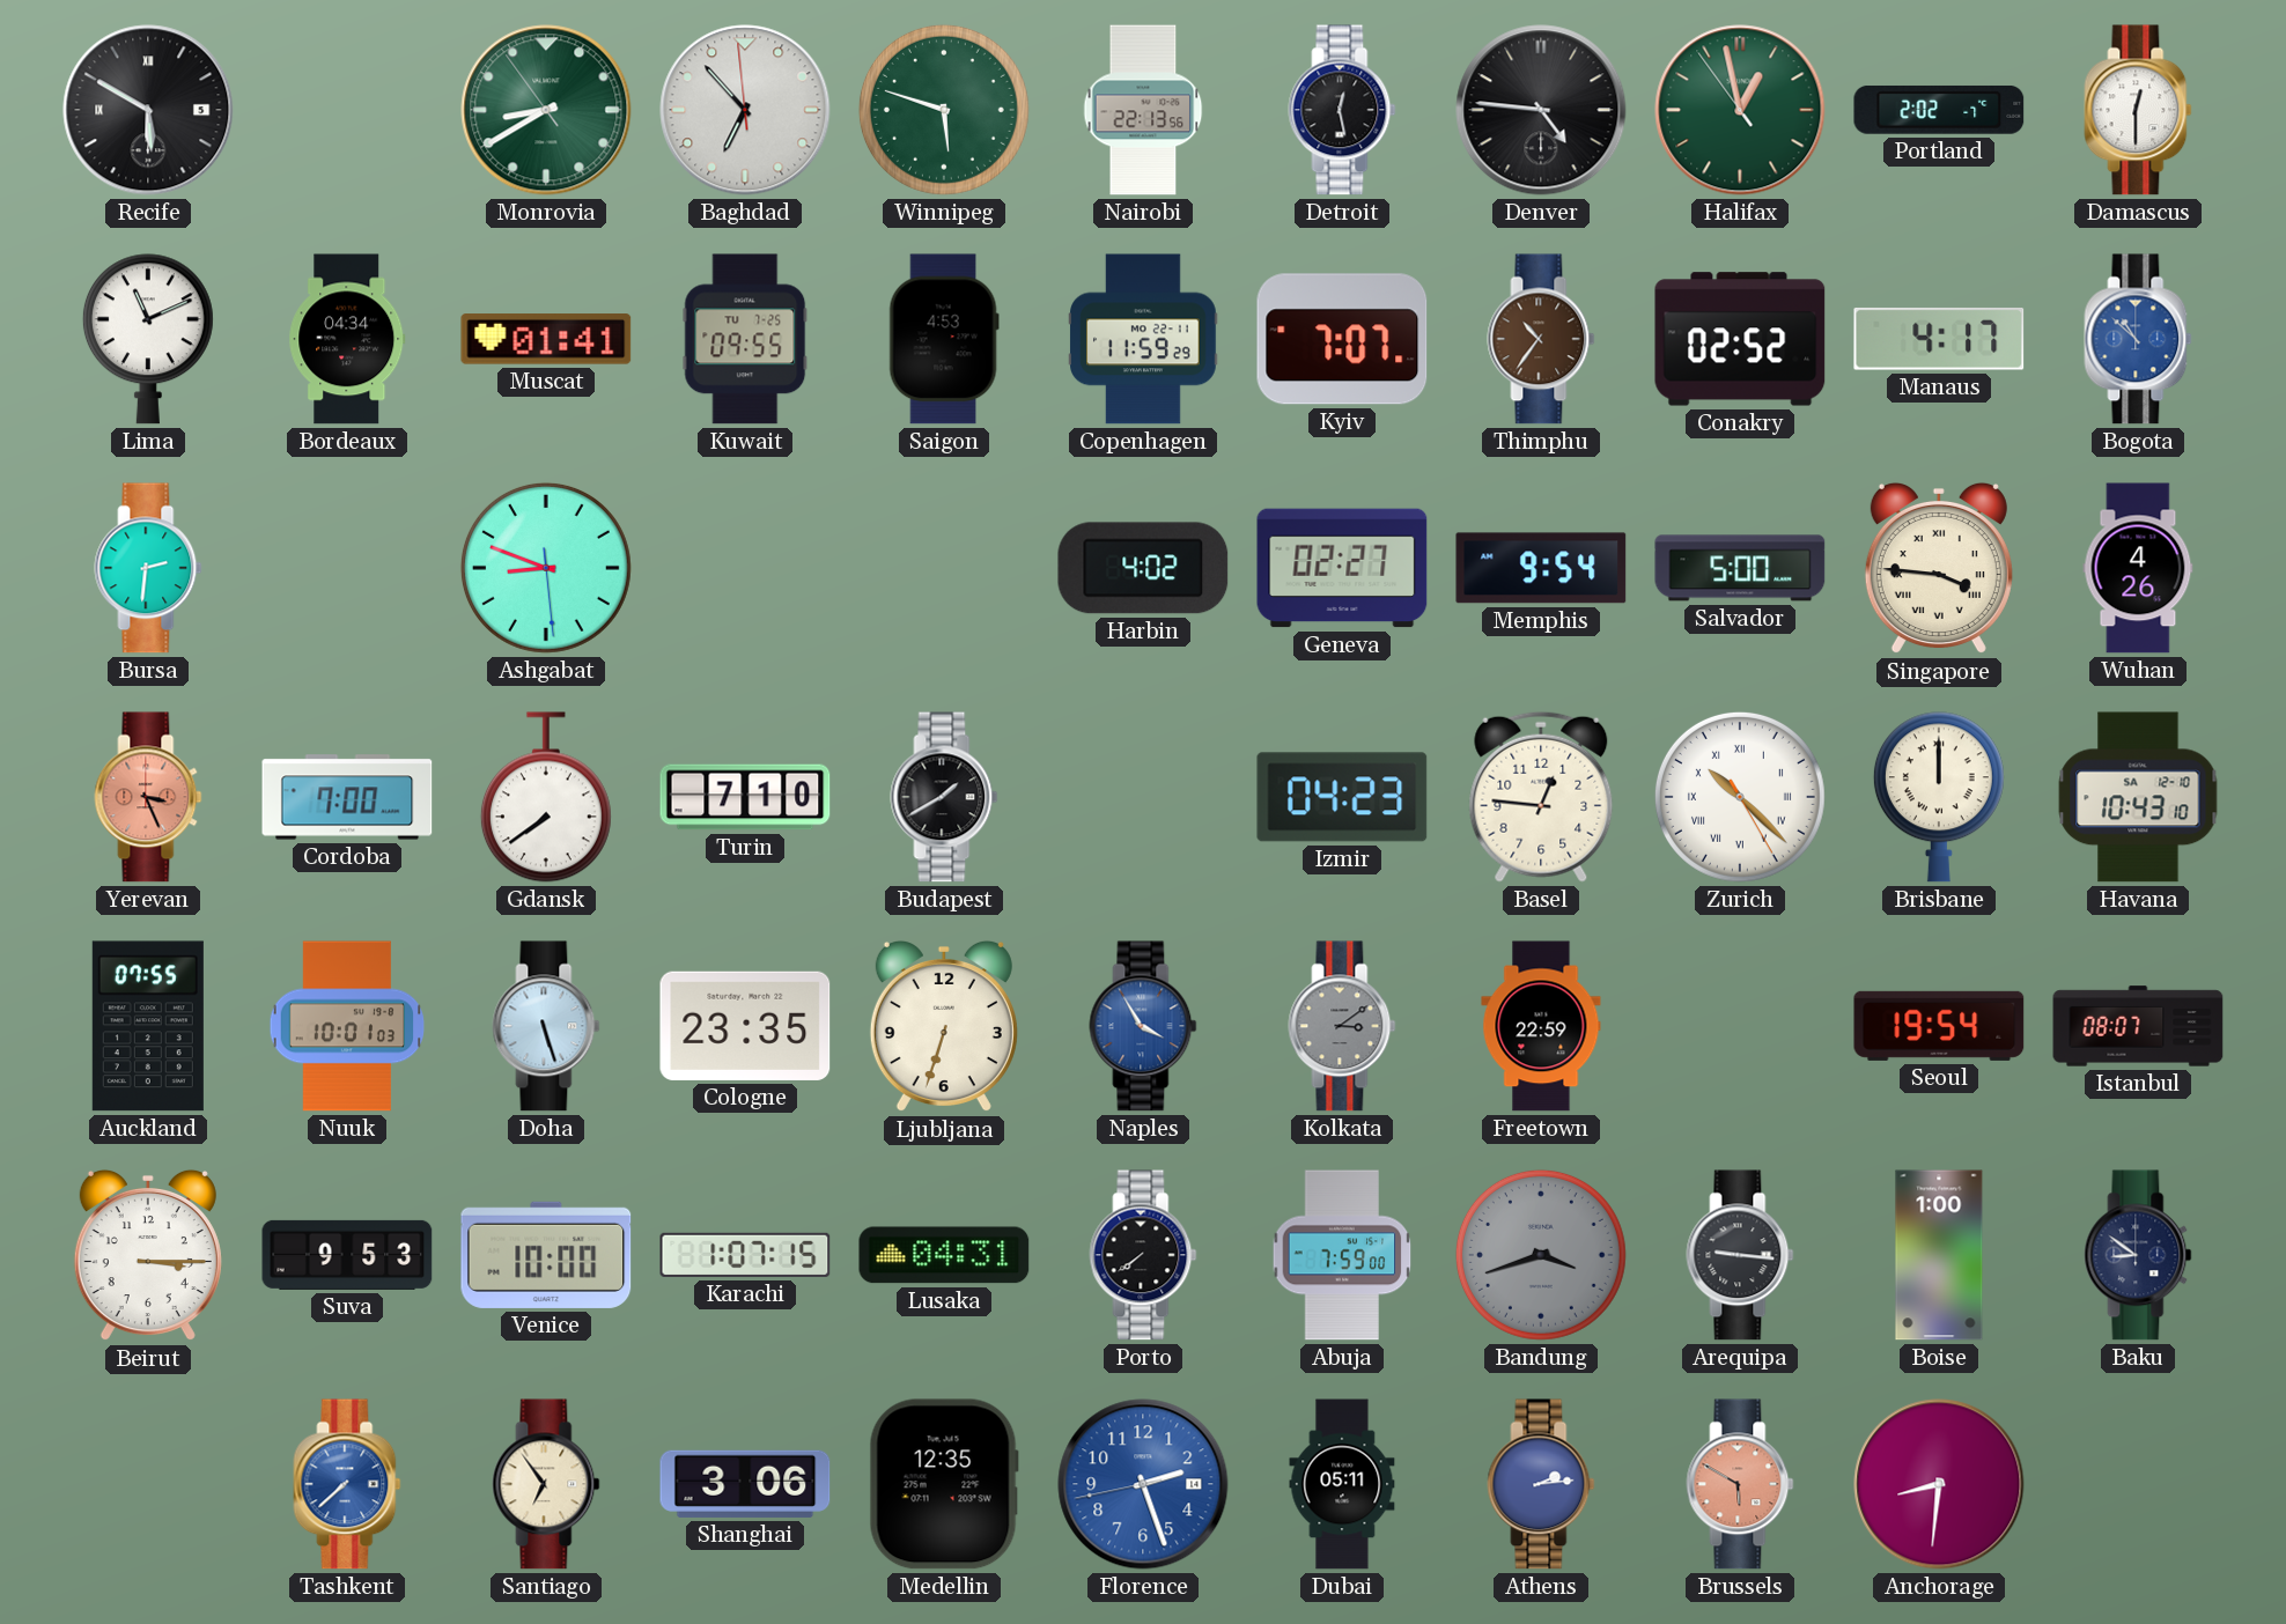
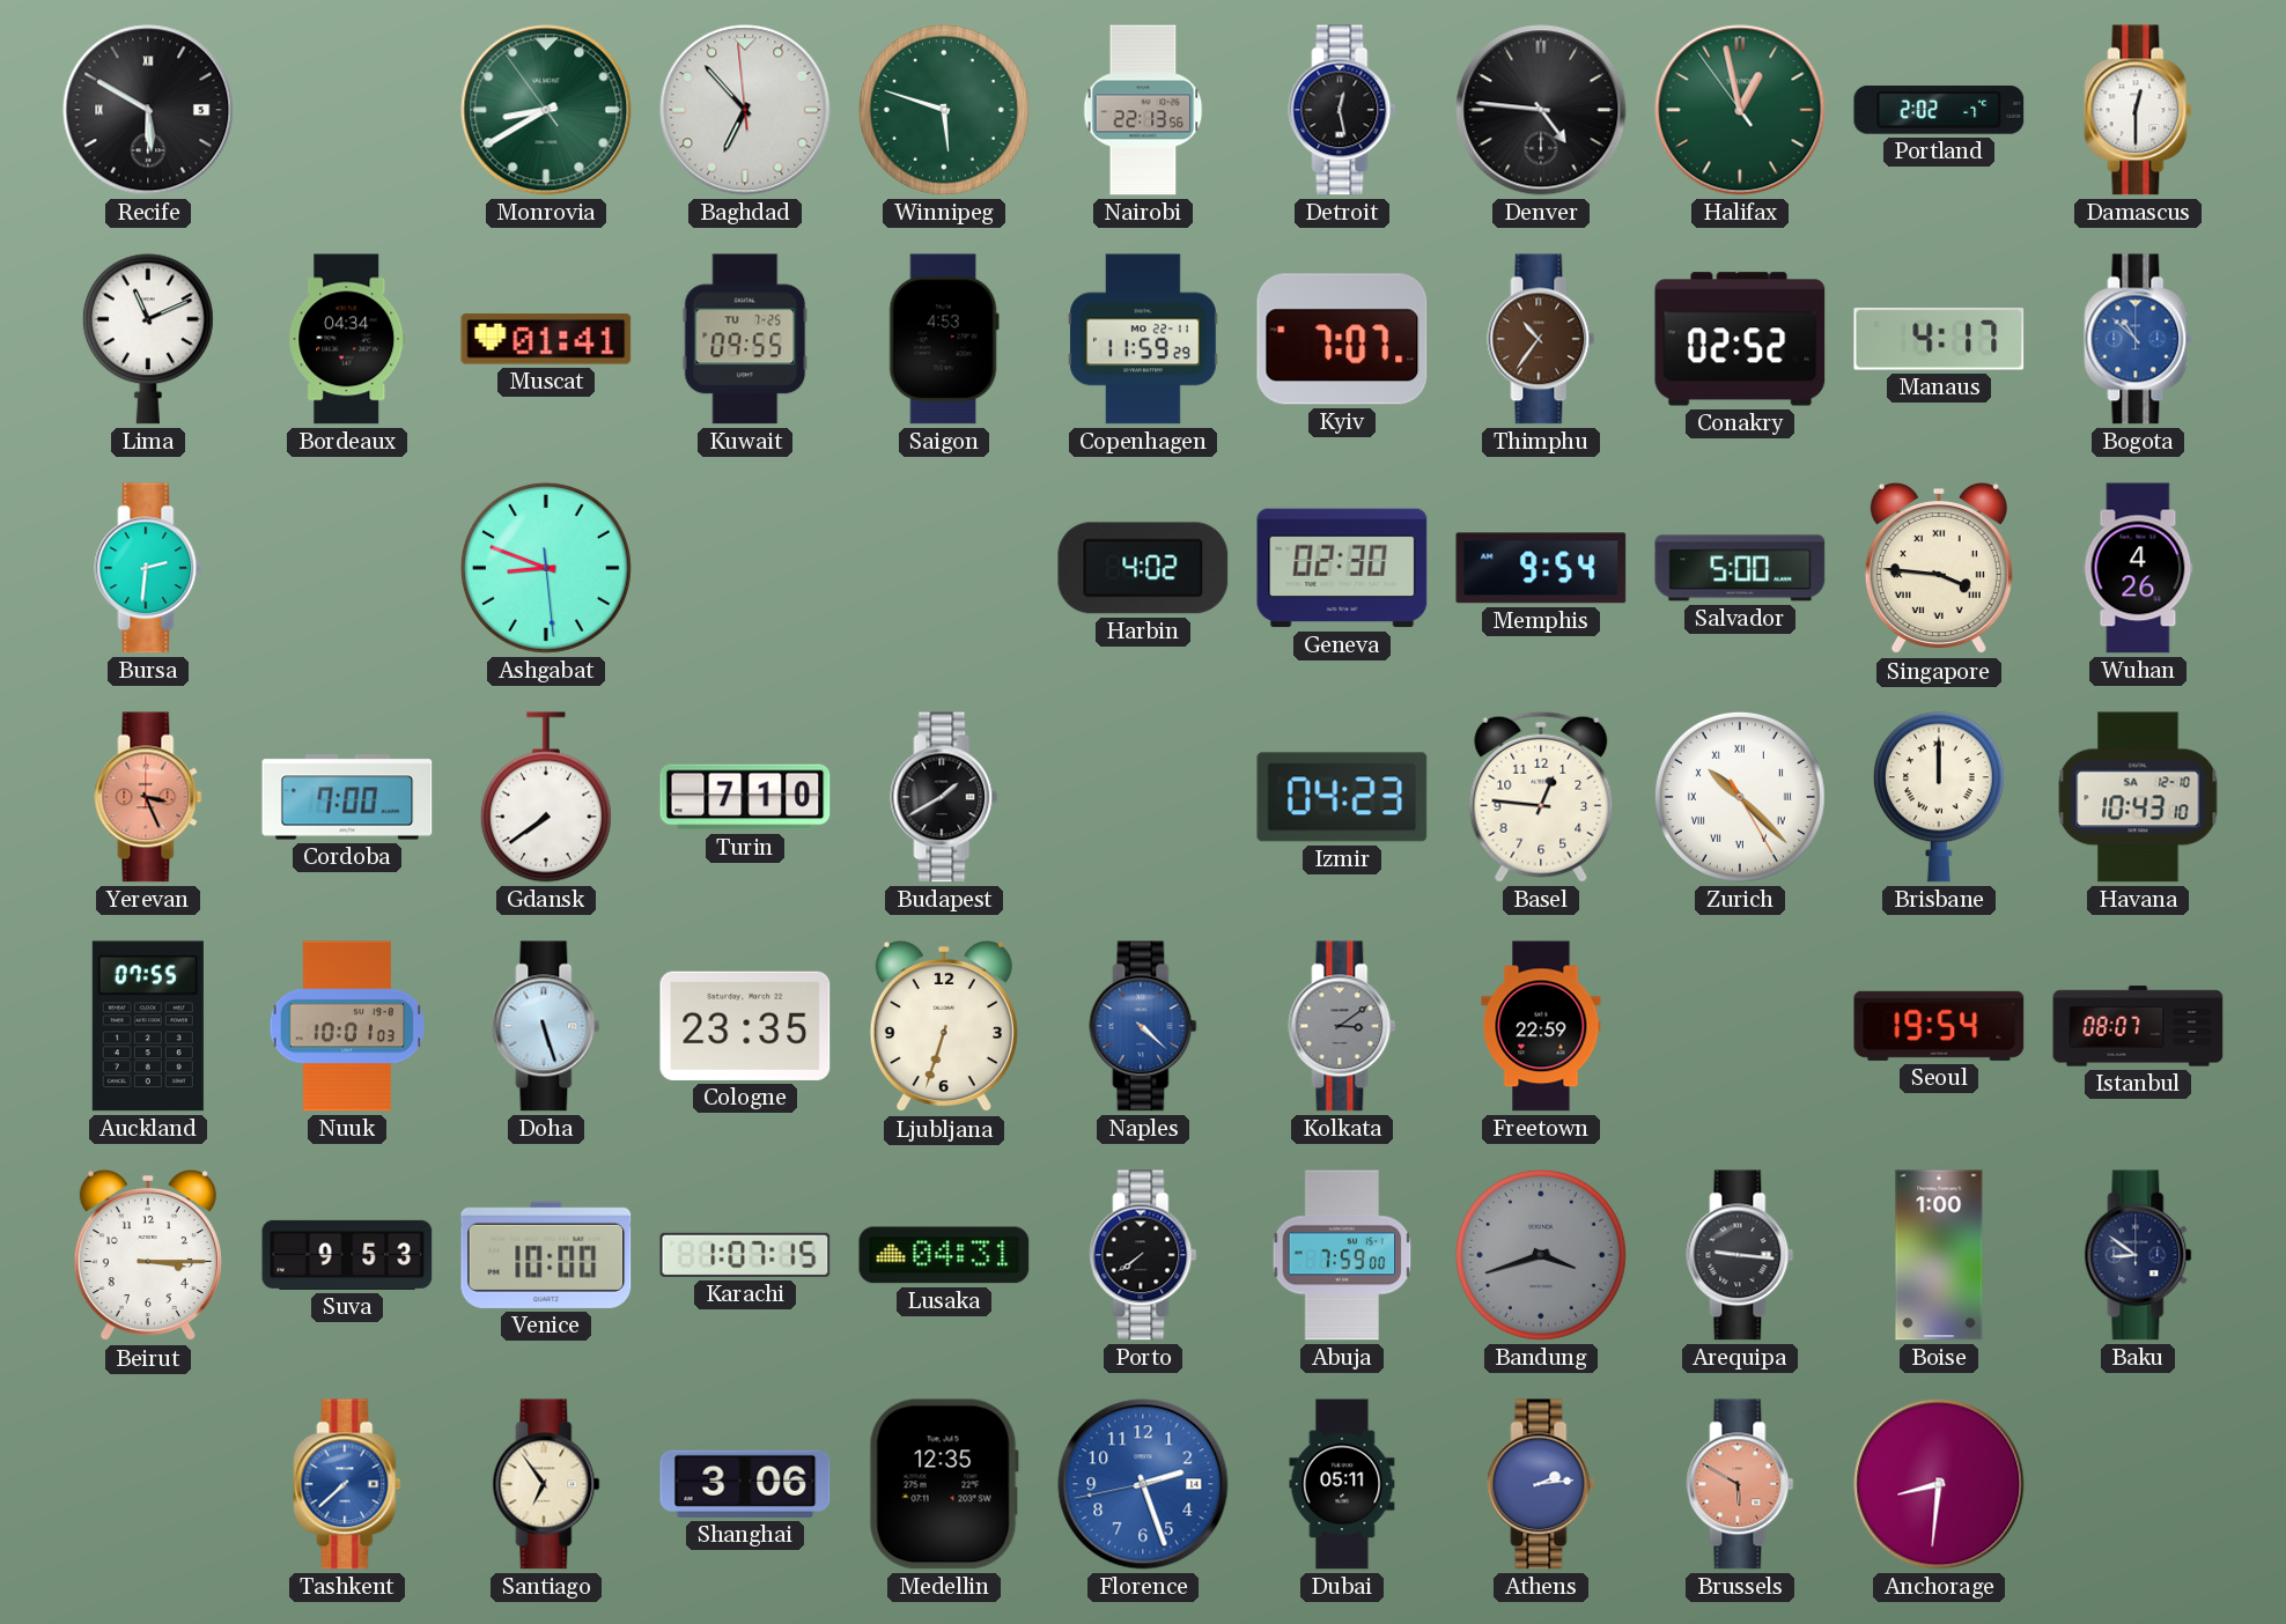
Geneva: 02:27 -> 02:30 (1342, 568)
Naples: 3:55 -> 4:22 (1143, 1026)
